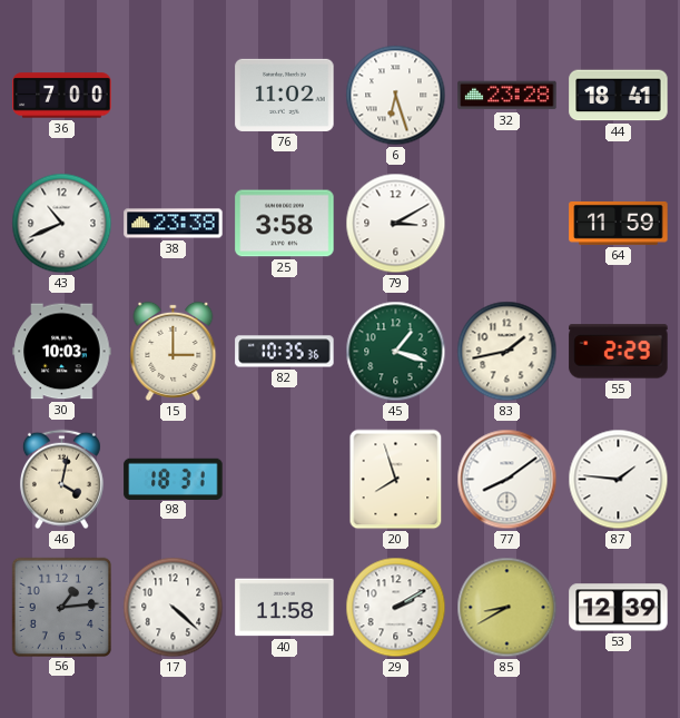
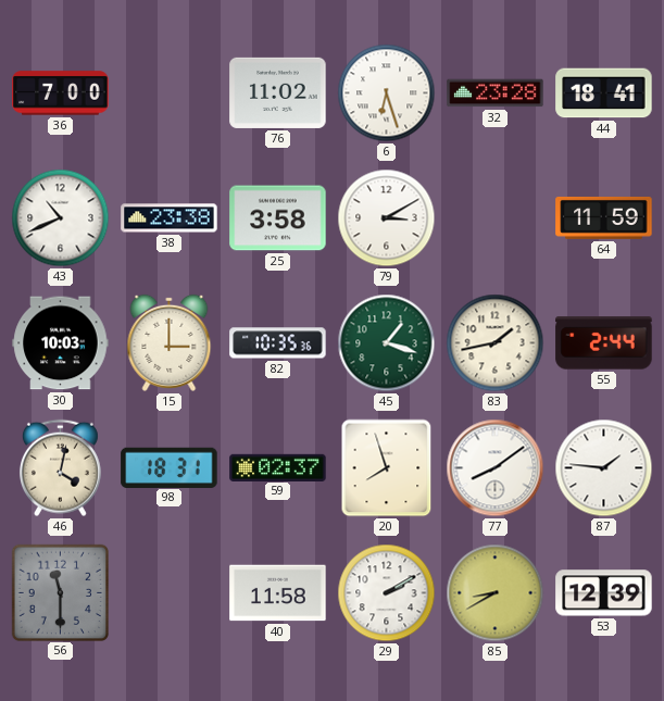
55: 2:29 -> 2:44 (604, 343)
59: none -> 02:37 (278, 467)
56: 1:14 -> 11:30 (60, 592)
17: 4:22 -> none (174, 608)
